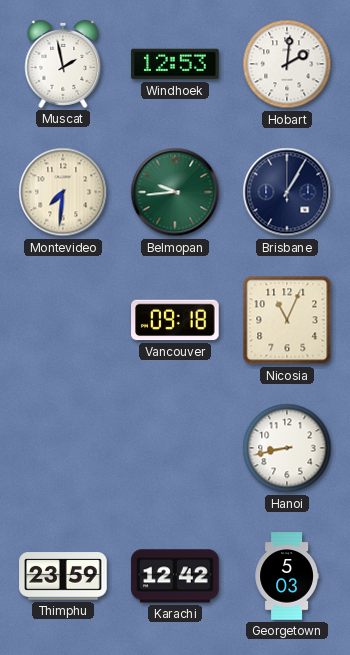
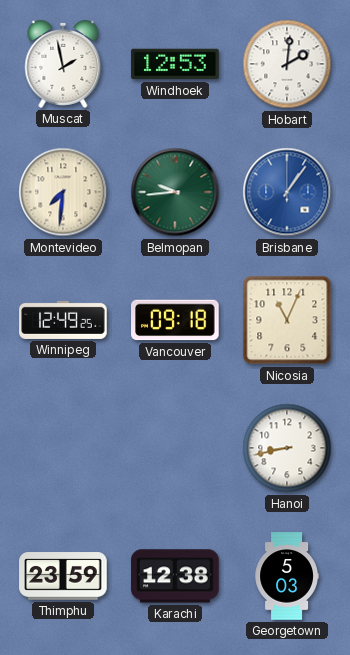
Brisbane: 1:05 -> 1:06 (287, 192)
Brisbane dial: navy -> blue (287, 192)
Winnipeg: none -> 12:49 (63, 320)
Karachi: 12:42 -> 12:38 (175, 576)
